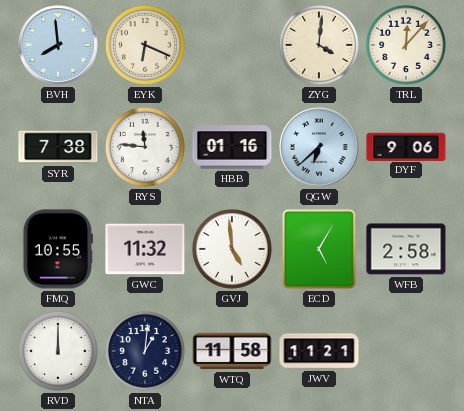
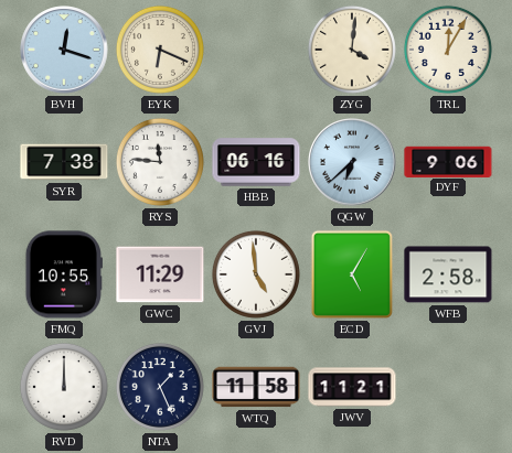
BVH: 7:59 -> 12:18 (64, 50)
TRL: 12:07 -> 12:05 (448, 50)
HBB: 01:16 -> 06:16 (256, 162)
GWC: 11:32 -> 11:29 (160, 274)
NTA: 1:01 -> 1:26 (160, 387)
